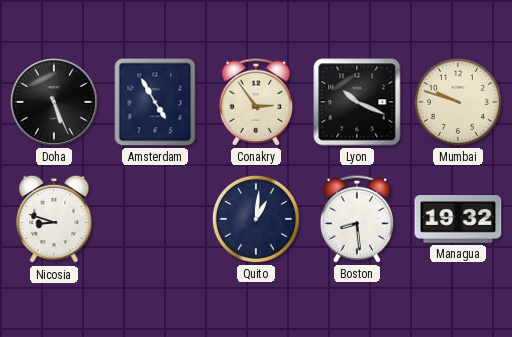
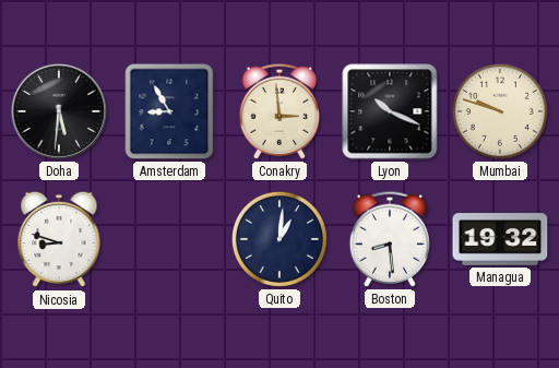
Doha: 5:26 -> 5:31 (59, 111)
Amsterdam: 4:55 -> 8:55 (169, 111)
Conakry: 2:54 -> 2:59 (278, 111)
